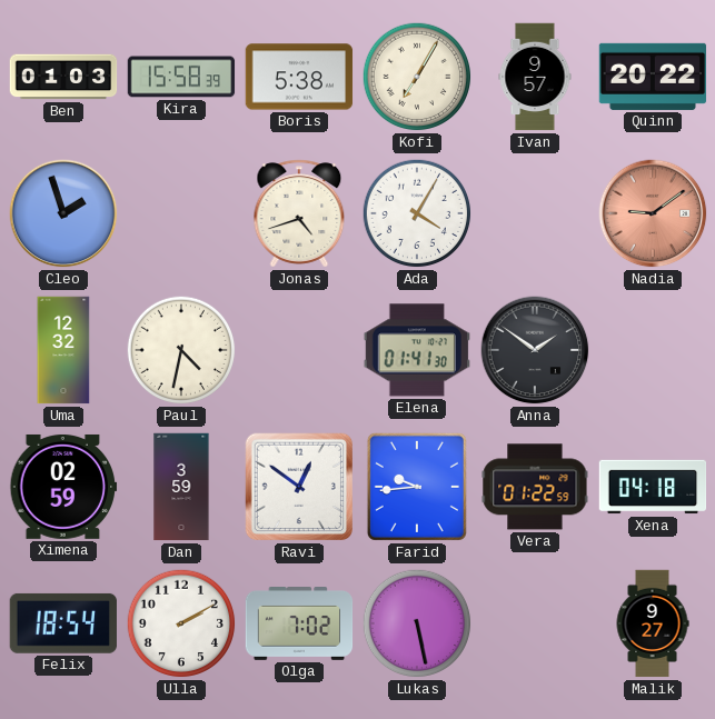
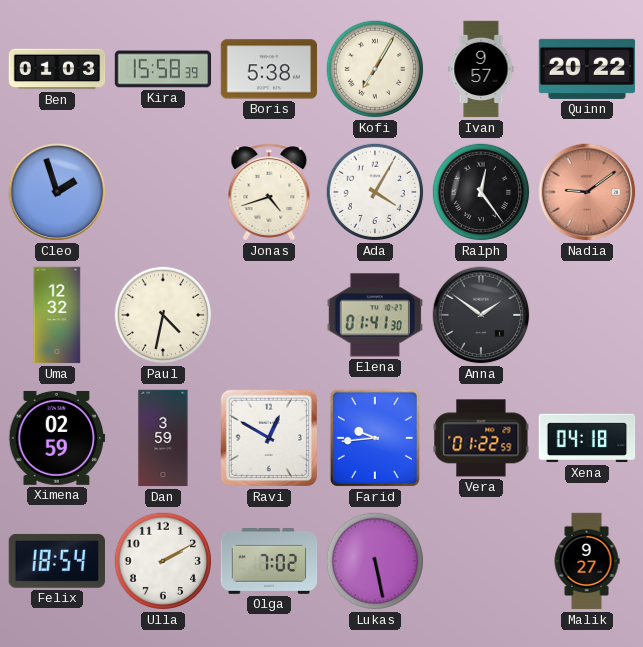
Ralph: none -> 12:24 (481, 192)
Ravi: 12:51 -> 12:50 (269, 438)
